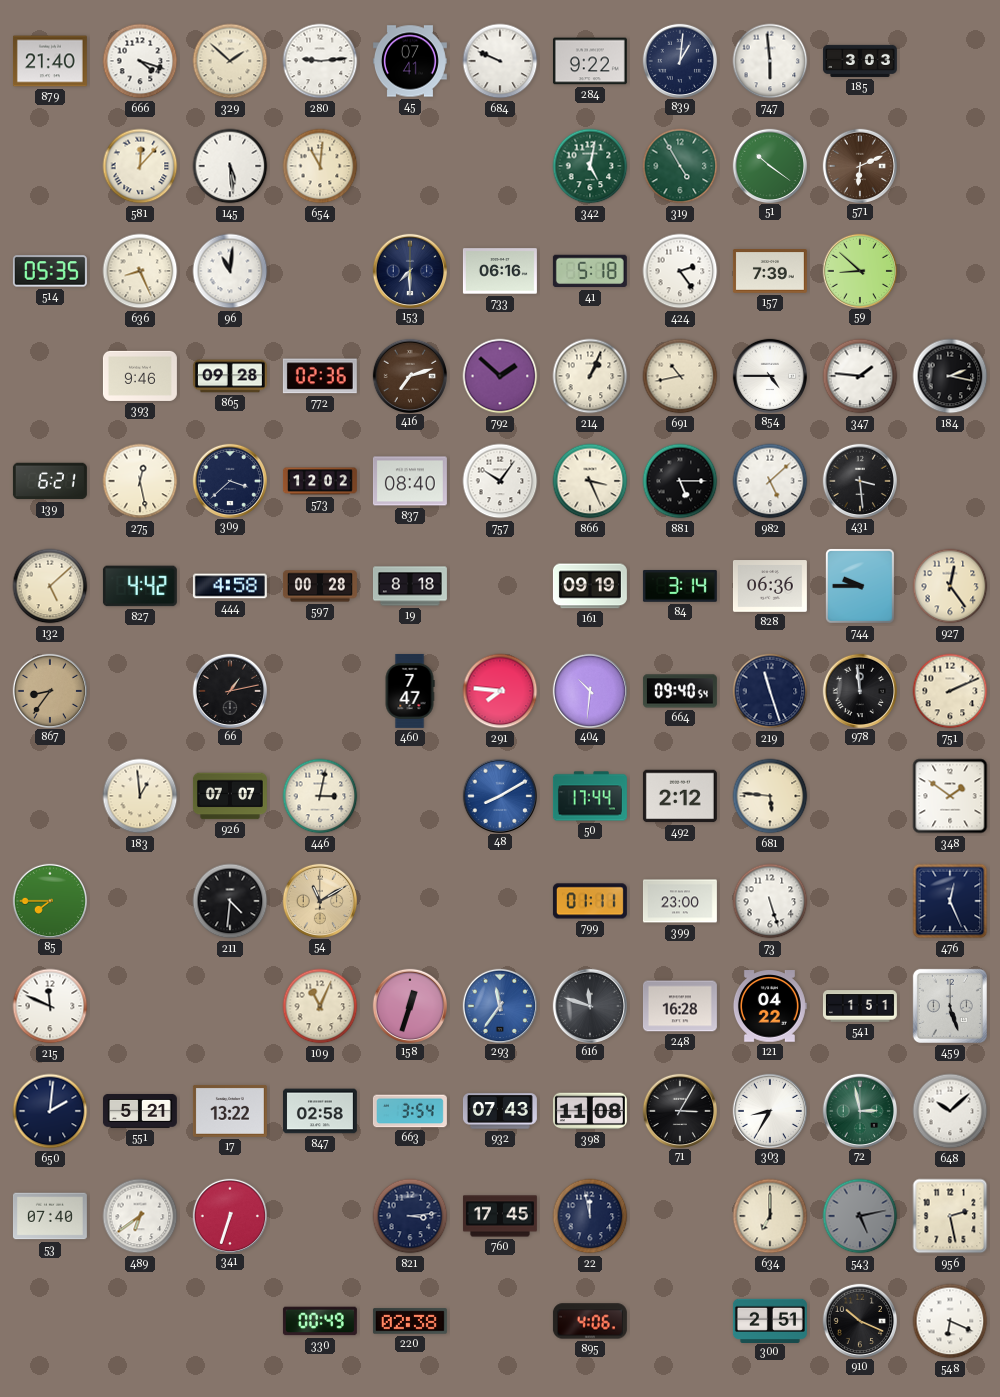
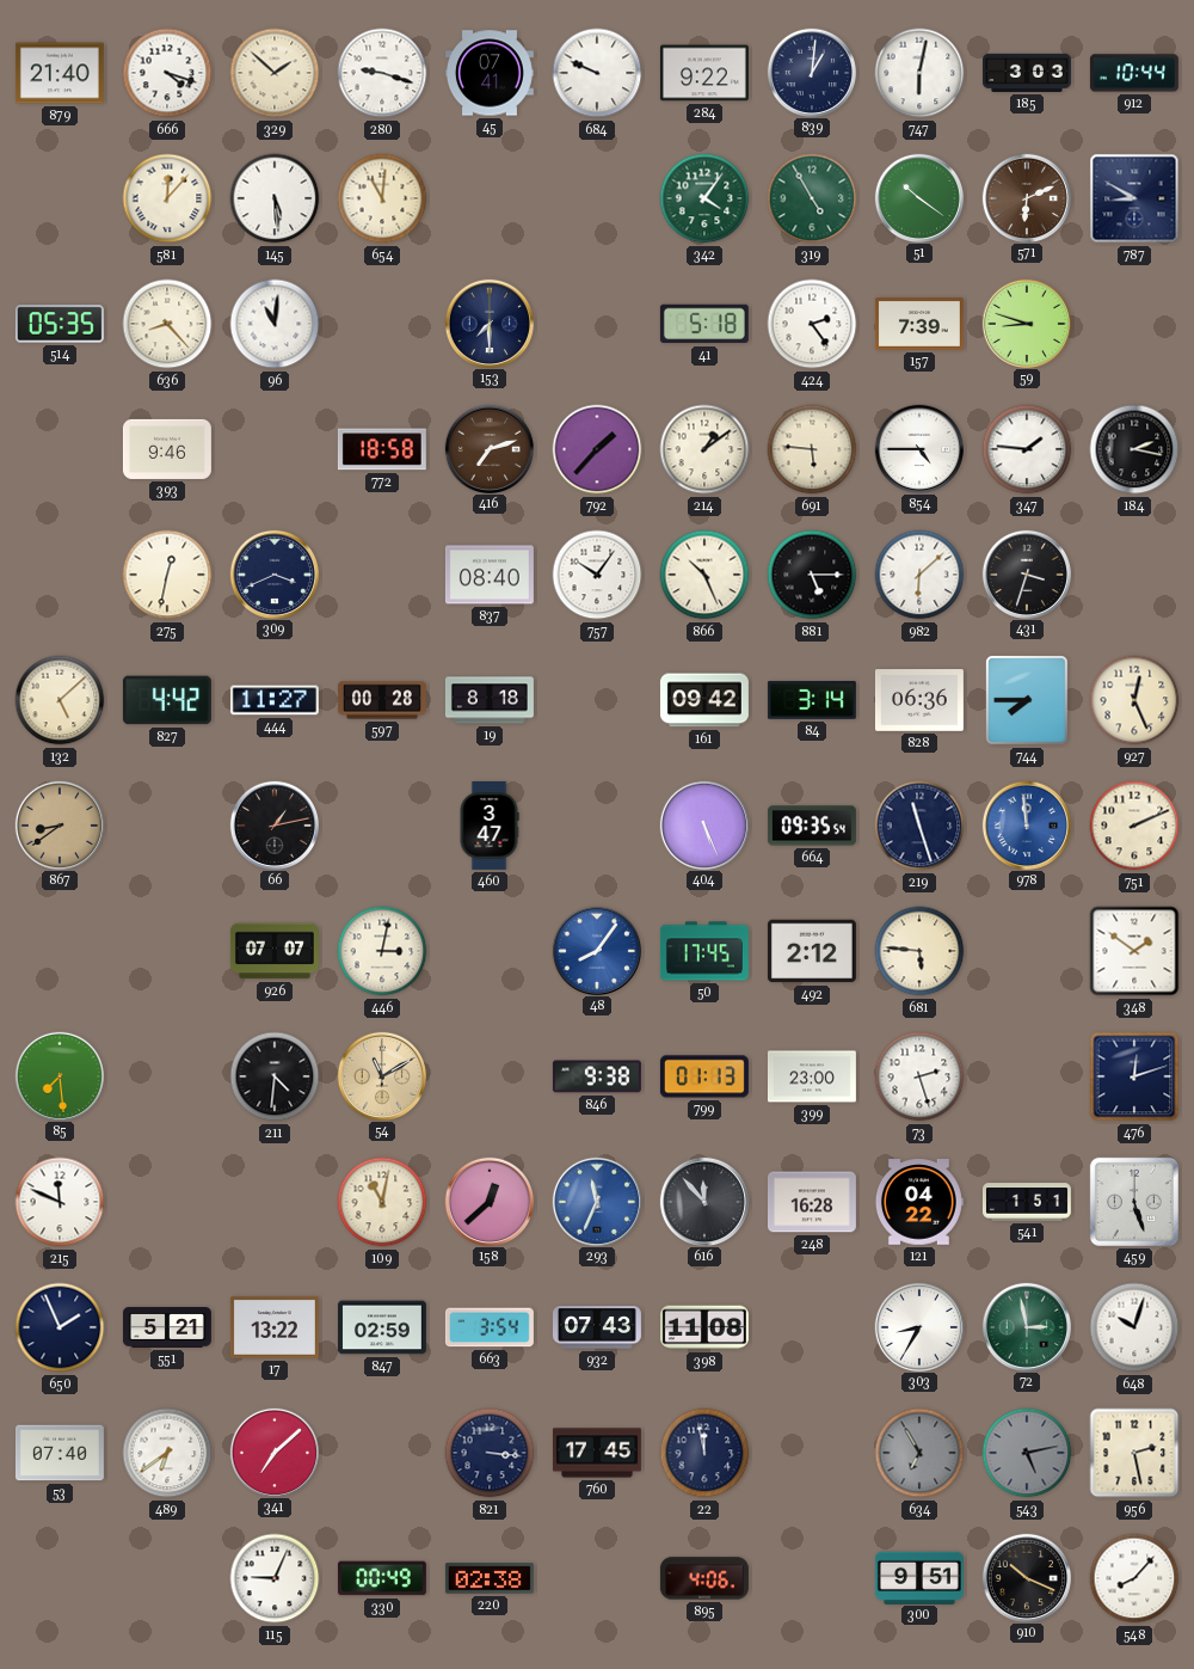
280: 9:14 -> 9:18 (382, 73)
747: 5:59 -> 6:02 (919, 73)
912: none -> 10:44 (1134, 73)
342: 5:02 -> 4:06 (704, 198)
787: none -> 8:50 (1134, 198)
636: 8:26 -> 8:23 (167, 324)
733: 06:16 -> none (500, 271)
59: 8:52 -> 8:48 (1026, 323)
865: 09:28 -> none (230, 376)
772: 02:36 -> 18:58 (382, 449)
792: 1:52 -> 1:37 (597, 449)
214: 1:04 -> 1:09 (704, 449)
691: 10:43 -> 5:46 (812, 449)
139: 6:21 -> none (50, 481)
275: 12:28 -> 12:32 (167, 575)
309: 3:38 -> 3:41 (273, 573)
573: 12:02 -> none (320, 481)
866: 3:26 -> 10:26 (704, 575)
982: 5:08 -> 6:08 (919, 575)
431: 3:29 -> 3:33 (1026, 573)
444: 4:58 -> 11:27 (275, 700)
161: 09:19 -> 09:42 (704, 700)
744: 9:45 -> 7:45 (1027, 700)
927: 12:24 -> 12:26 (1134, 700)
867: 8:36 -> 8:39 (59, 824)
460: 7:47 -> 3:47 (490, 826)
291: 7:46 -> none (500, 691)
404: 10:31 -> 5:26 (703, 824)
664: 09:40 -> 09:35 (812, 826)
978 dial: black -> blue (1026, 824)
183: 12:59 -> none (140, 796)
48: 8:10 -> 8:06 (596, 950)
50: 17:44 -> 17:45 (704, 951)
85: 7:45 -> 7:29 (59, 1075)
846: none -> 9:38 (597, 1076)
799: 01:11 -> 01:13 (704, 1076)
73: 5:27 -> 2:27 (919, 1076)
476: 12:26 -> 12:12 (1134, 1076)
109: 11:04 -> 11:02 (382, 1202)
158: 12:33 -> 12:38 (488, 1201)
293: 11:36 -> 11:34 (596, 1201)
616: 11:48 -> 11:53 (703, 1201)
650: 2:01 -> 1:56 (60, 1327)
847: 02:58 -> 02:59 (382, 1327)
71: 3:05 -> none (679, 1110)
648: 10:08 -> 10:03 (1134, 1327)
341: 6:33 -> 7:08 (273, 1452)
821: 3:14 -> 3:16 (490, 1453)
634: 7:00 -> 6:55 (919, 1453)
634 dial: cream -> grey (919, 1453)
115: none -> 9:04 (275, 1578)
300: 2:51 -> 9:51 (919, 1577)
548: 6:19 -> 8:07 (1134, 1578)
